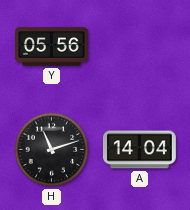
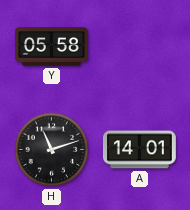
Y: 05:56 -> 05:58 (52, 47)
A: 14:04 -> 14:01 (139, 150)
